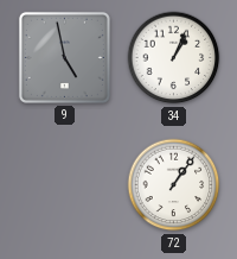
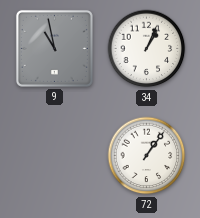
9: 4:58 -> 10:58 (54, 48)
